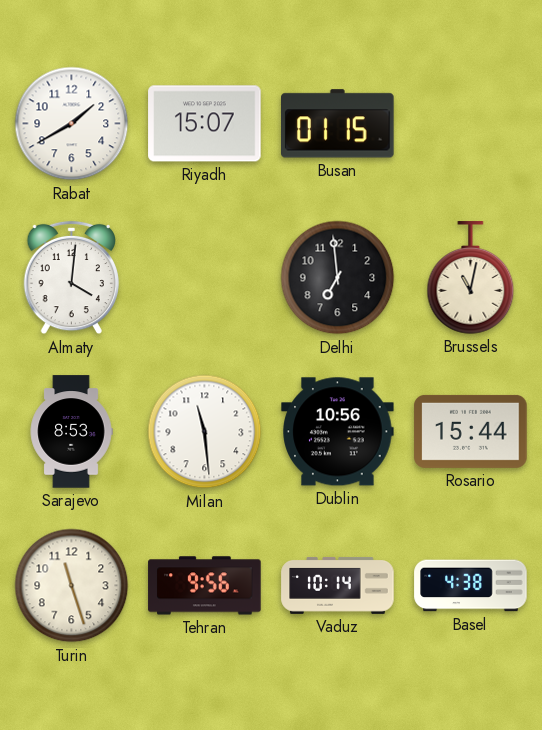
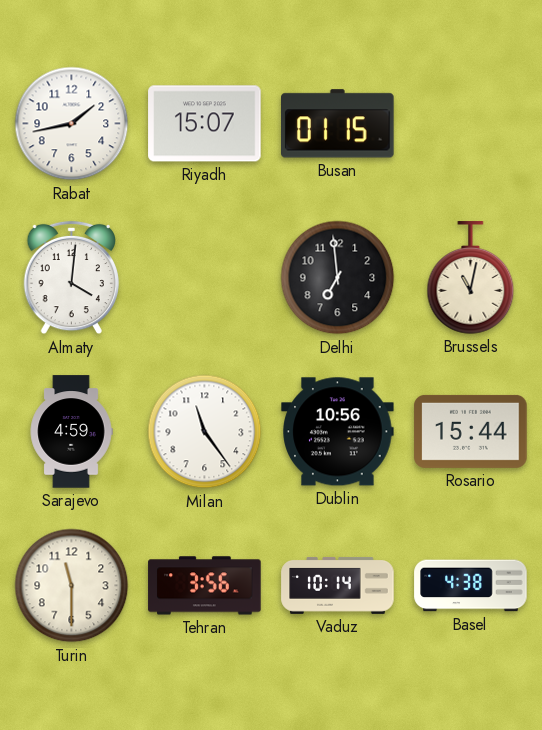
Rabat: 1:40 -> 1:43 (72, 124)
Sarajevo: 8:53 -> 4:59 (71, 432)
Milan: 11:29 -> 11:24 (205, 432)
Turin: 11:27 -> 11:30 (72, 586)
Tehran: 9:56 -> 3:56 (205, 586)
